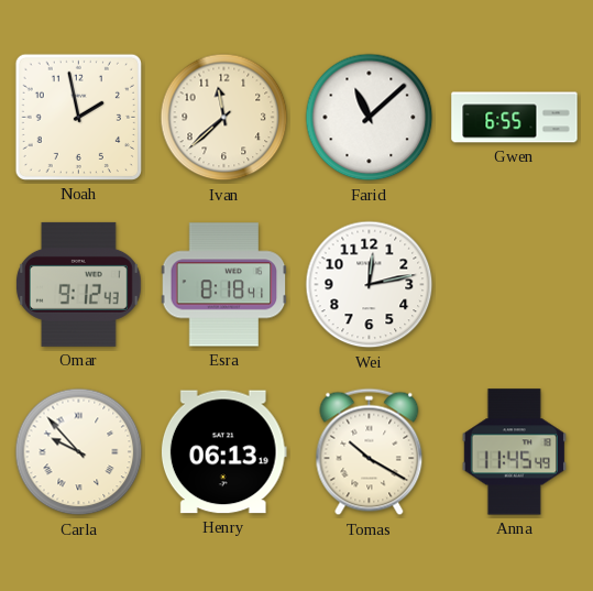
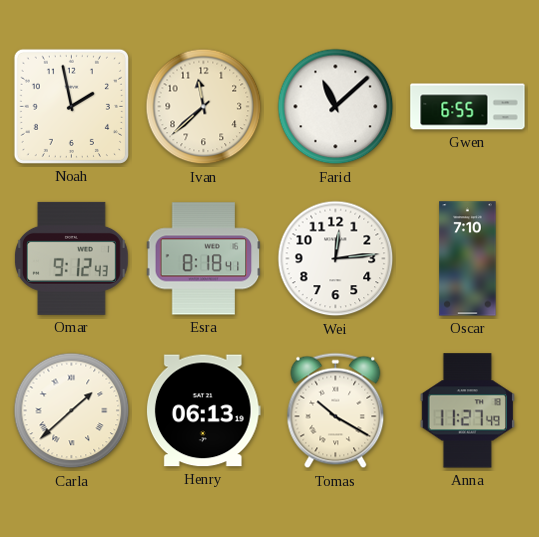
Wei: 12:13 -> 12:14 (336, 259)
Oscar: none -> 7:10 (468, 259)
Carla: 9:53 -> 1:38 (72, 411)
Anna: 11:45 -> 11:27 (467, 411)
